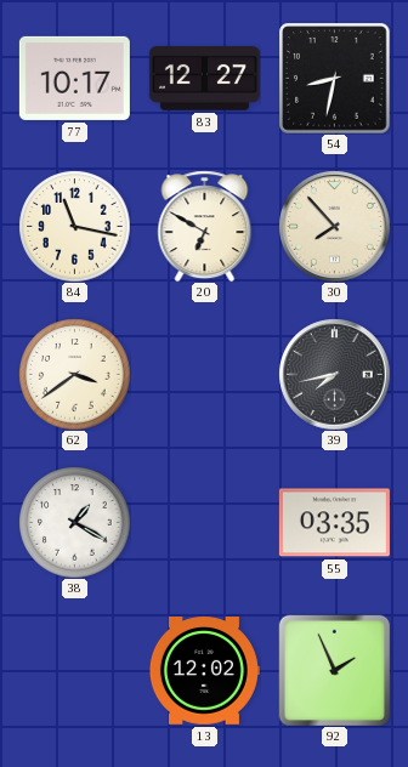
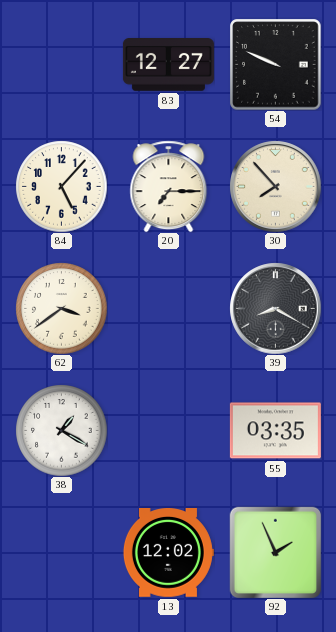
77: 10:17 -> none (74, 78)
54: 8:32 -> 9:49 (275, 64)
84: 11:17 -> 5:07 (61, 186)
20: 6:50 -> 7:15 (169, 186)
39: 7:43 -> 8:20 (275, 308)
